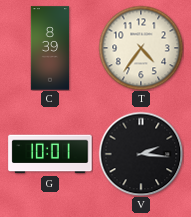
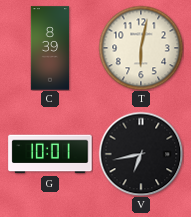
T: 4:36 -> 6:02 (141, 48)
V: 2:16 -> 6:43 (141, 154)
